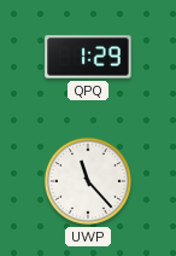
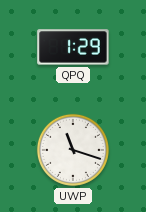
UWP: 11:23 -> 11:18 (73, 150)
